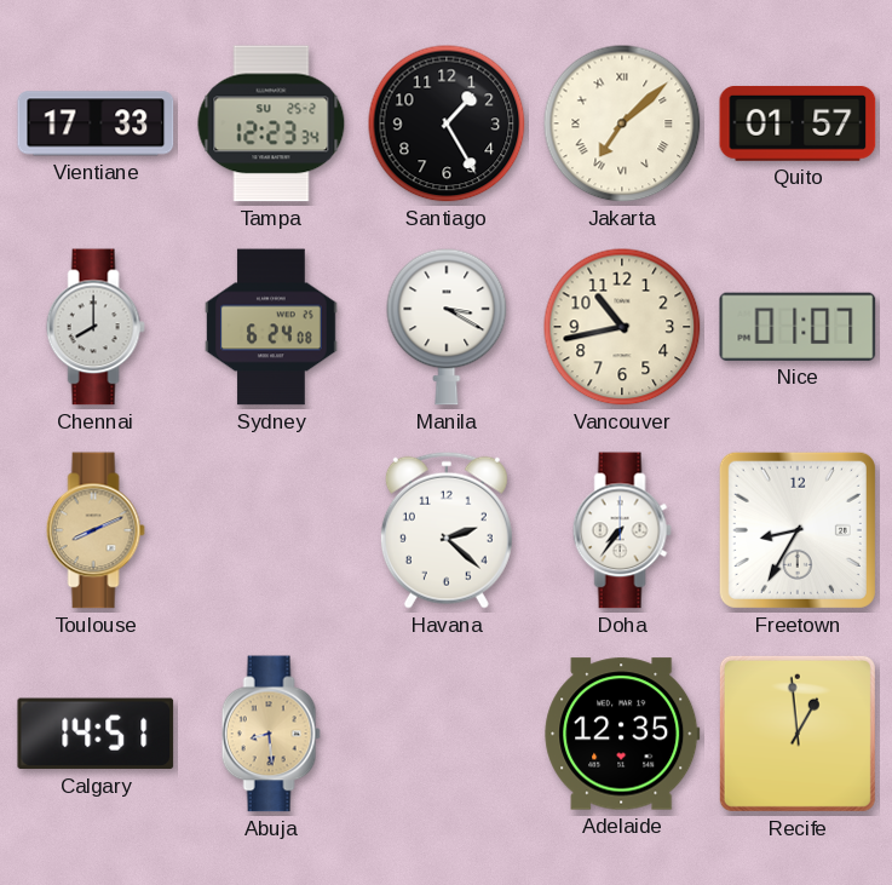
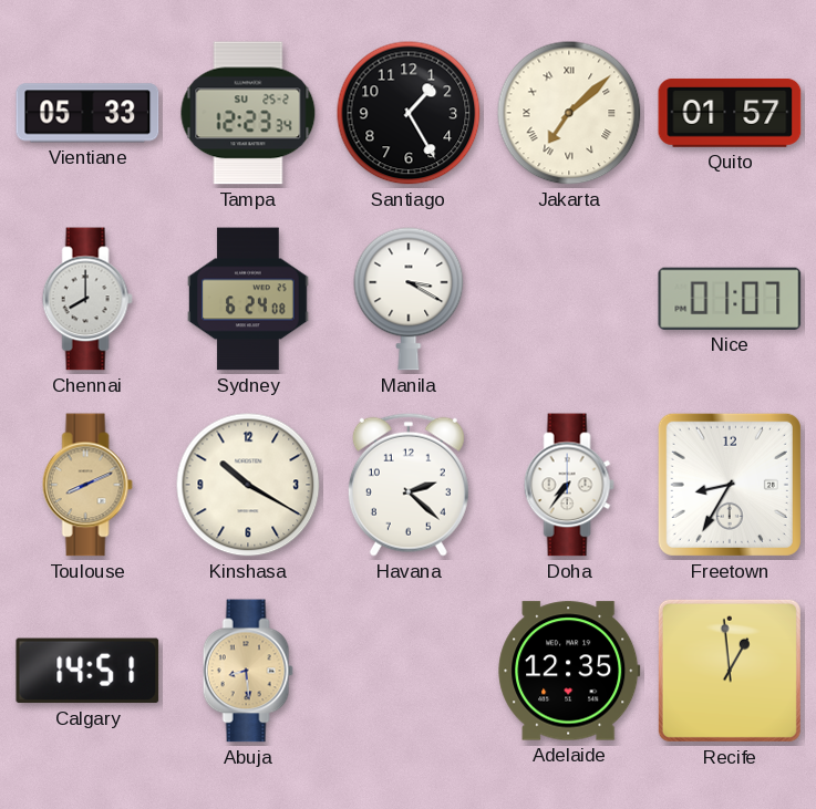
Vientiane: 17:33 -> 05:33 (87, 113)
Vancouver: 10:43 -> none (622, 327)
Kinshasa: none -> 10:20 (248, 485)
